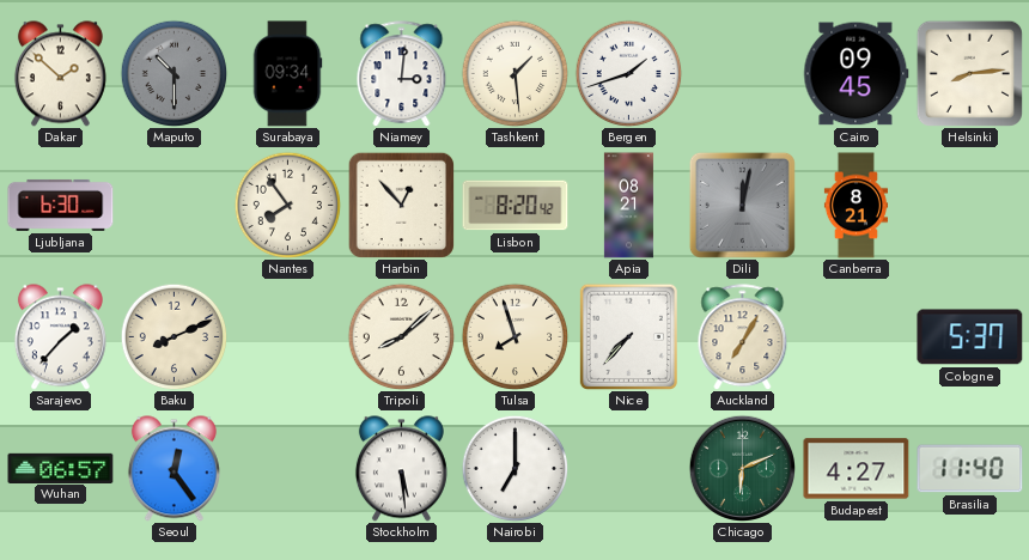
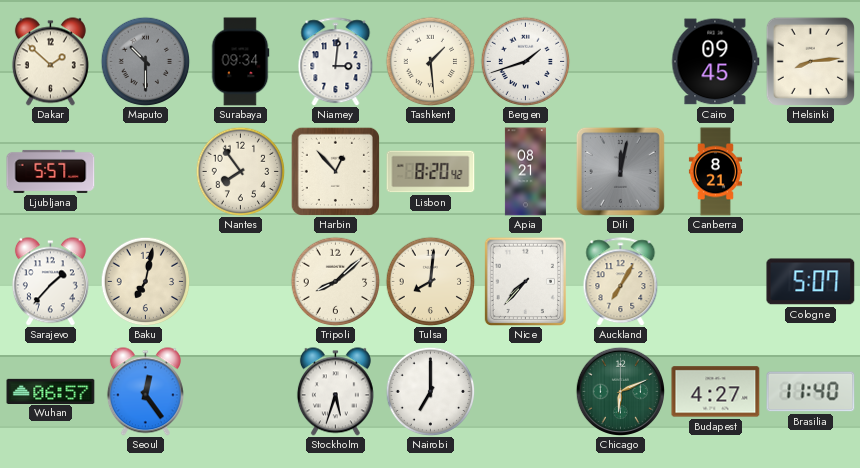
Ljubljana: 6:30 -> 5:57 (51, 171)
Baku: 8:11 -> 7:02 (145, 281)
Tulsa: 7:57 -> 8:01 (430, 281)
Cologne: 5:37 -> 5:07 (811, 282)
Stockholm: 5:29 -> 5:33 (335, 392)
